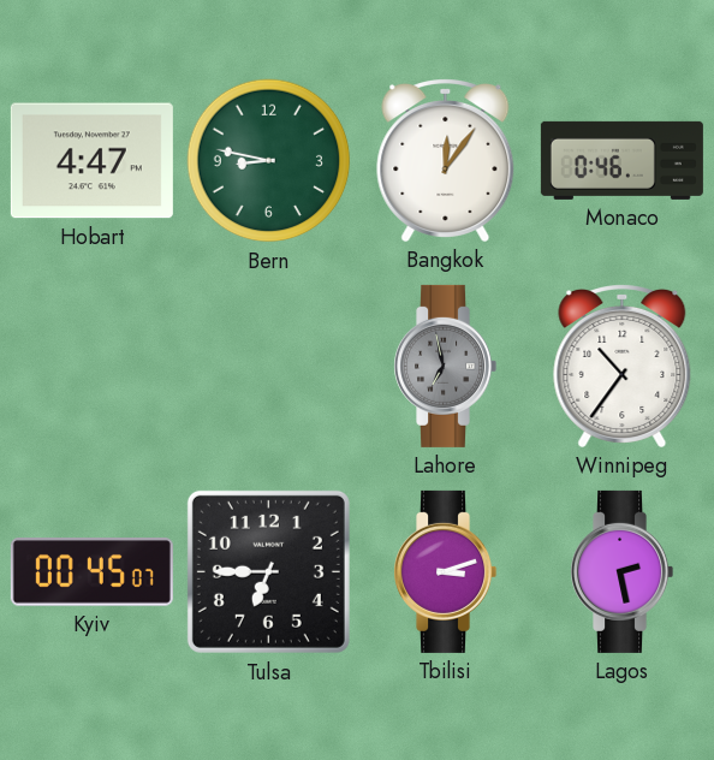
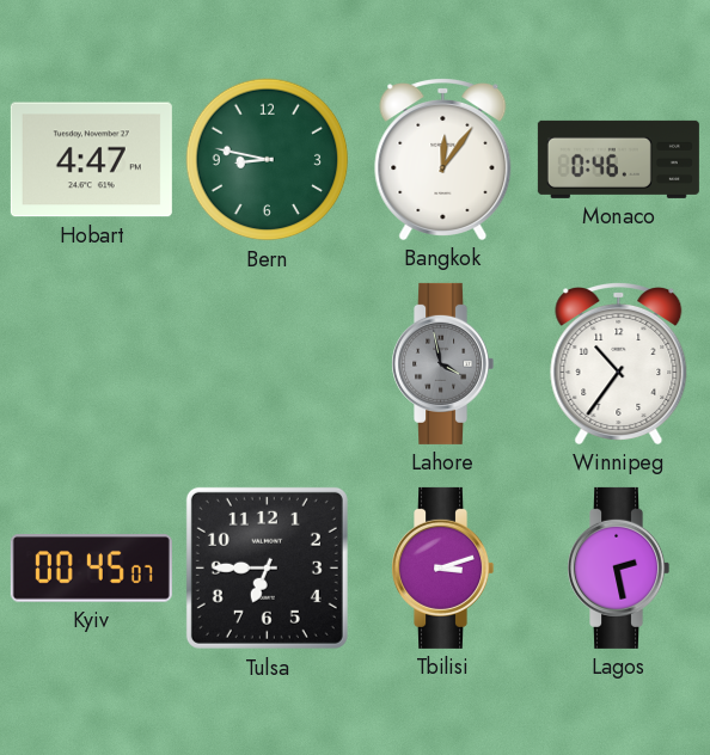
Lahore: 6:58 -> 3:58 (443, 363)
